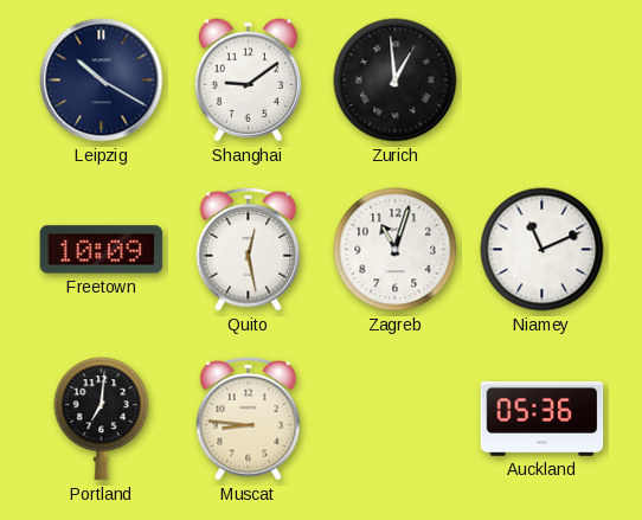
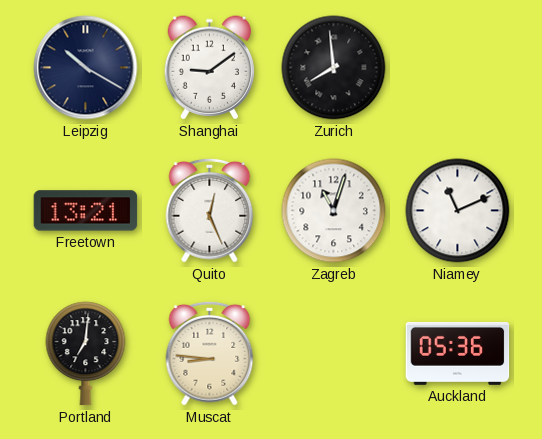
Zurich: 12:59 -> 7:59 (334, 68)
Freetown: 10:09 -> 13:21 (86, 211)
Quito: 12:28 -> 12:26 (210, 210)
